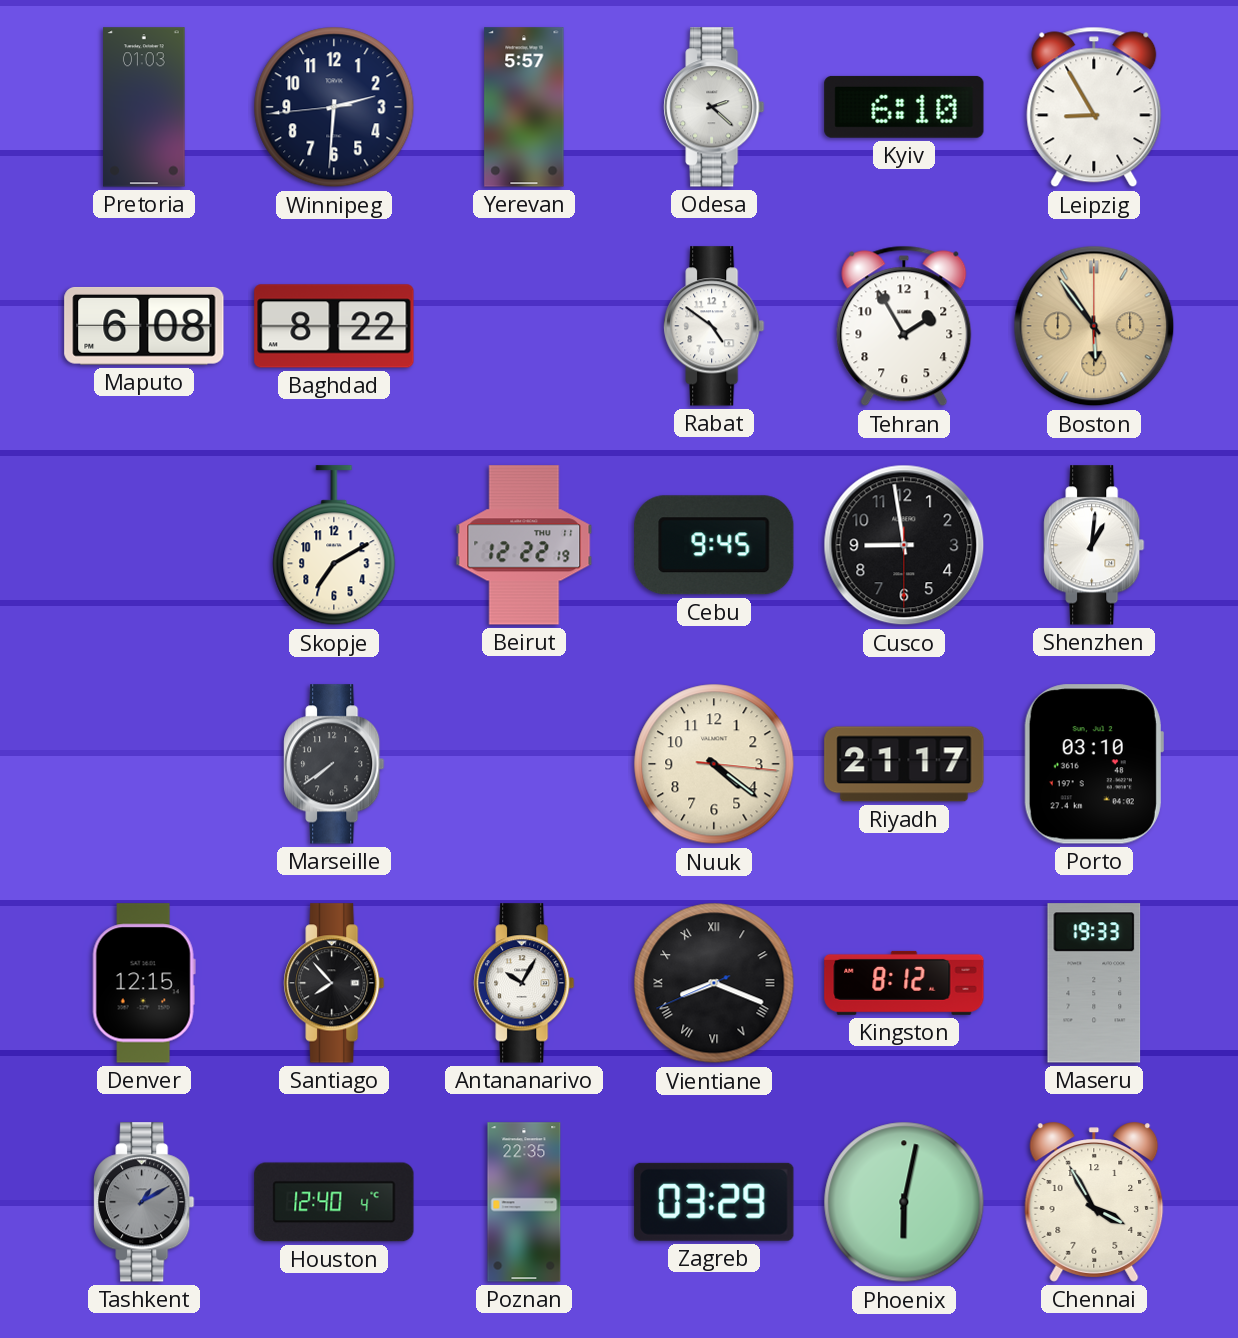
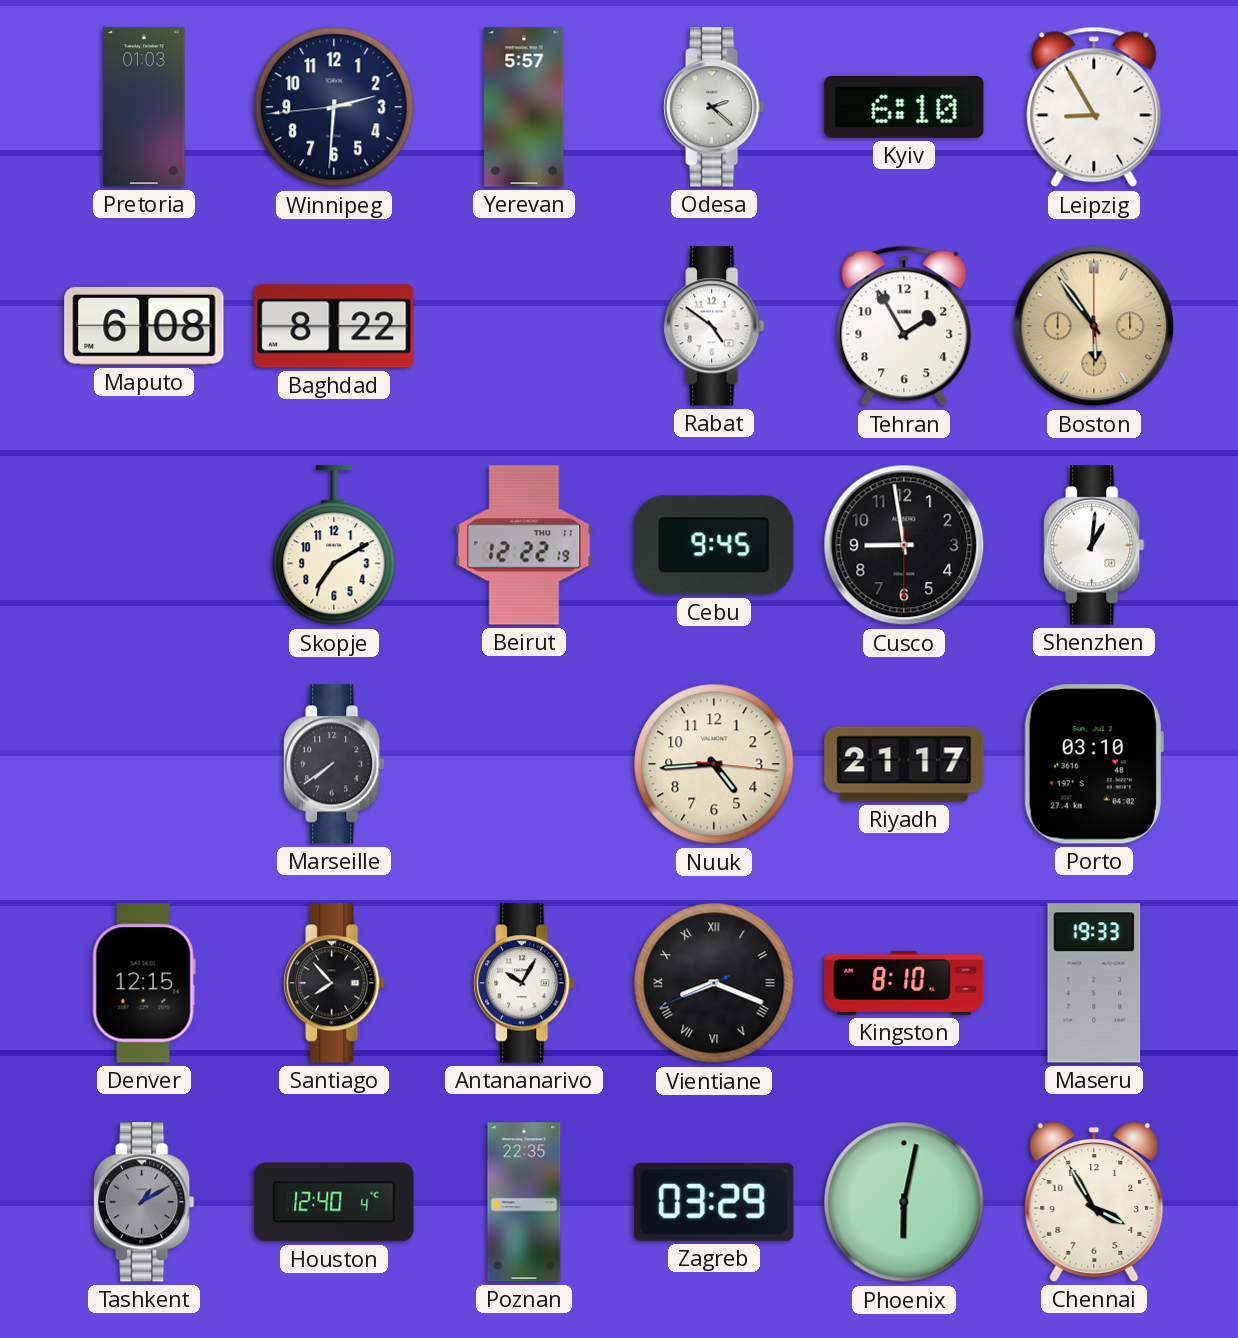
Nuuk: 4:21 -> 4:44 (714, 764)
Kingston: 8:12 -> 8:10 (904, 983)
